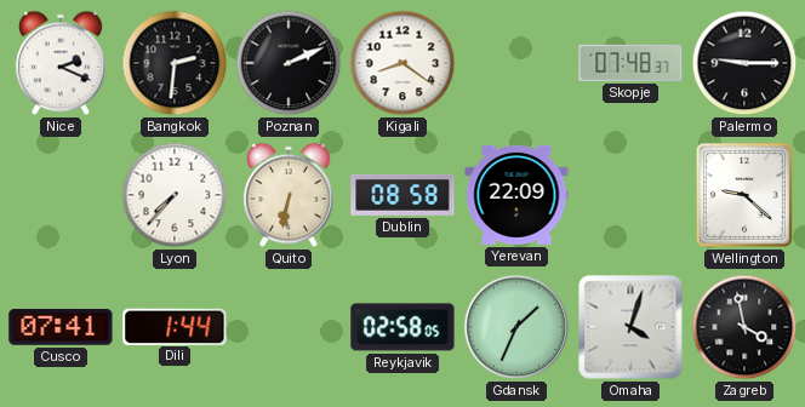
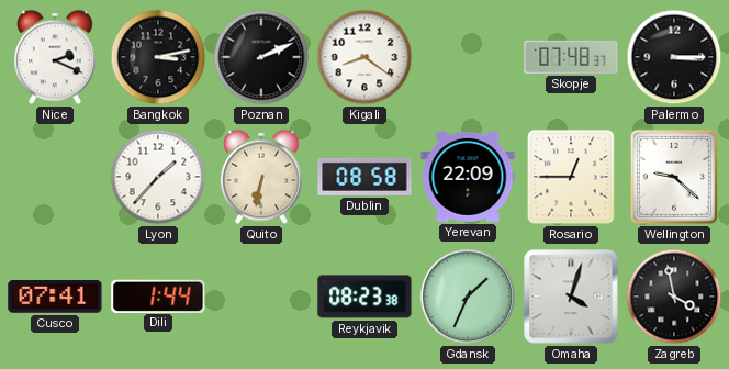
Bangkok: 2:31 -> 3:13 (158, 57)
Palermo: 9:15 -> 3:15 (674, 57)
Lyon: 7:37 -> 1:37 (158, 177)
Rosario: none -> 12:45 (571, 177)
Reykjavik: 02:58 -> 08:23 (365, 297)
